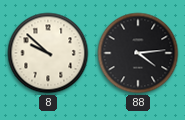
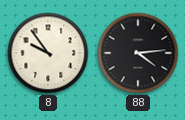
8: 9:52 -> 9:54 (48, 53)
